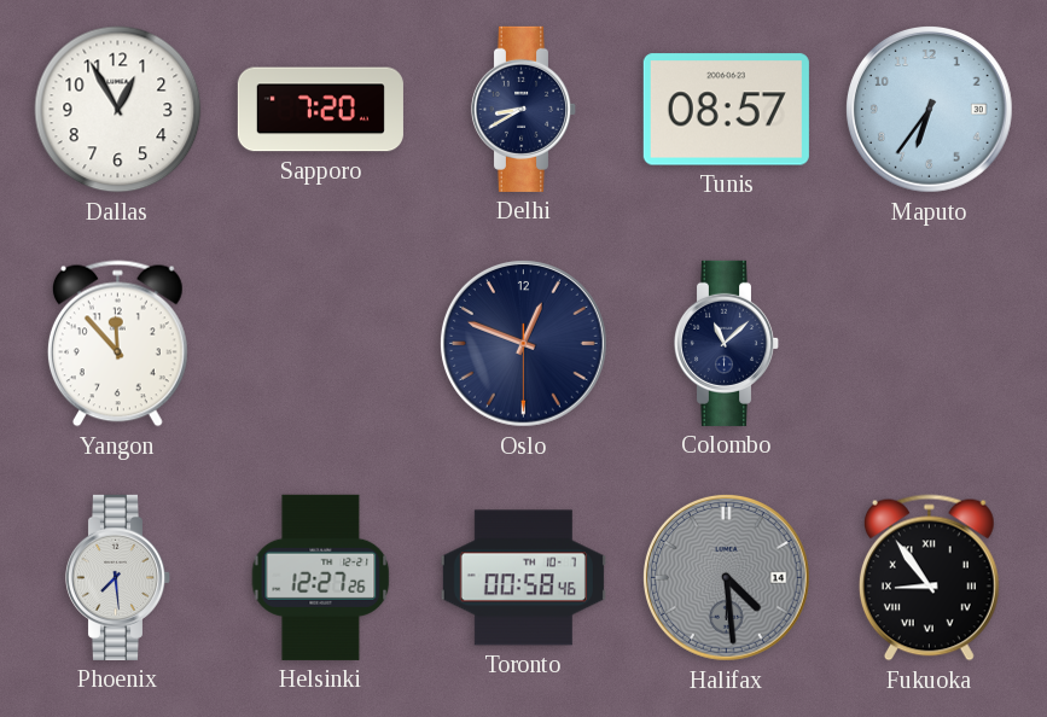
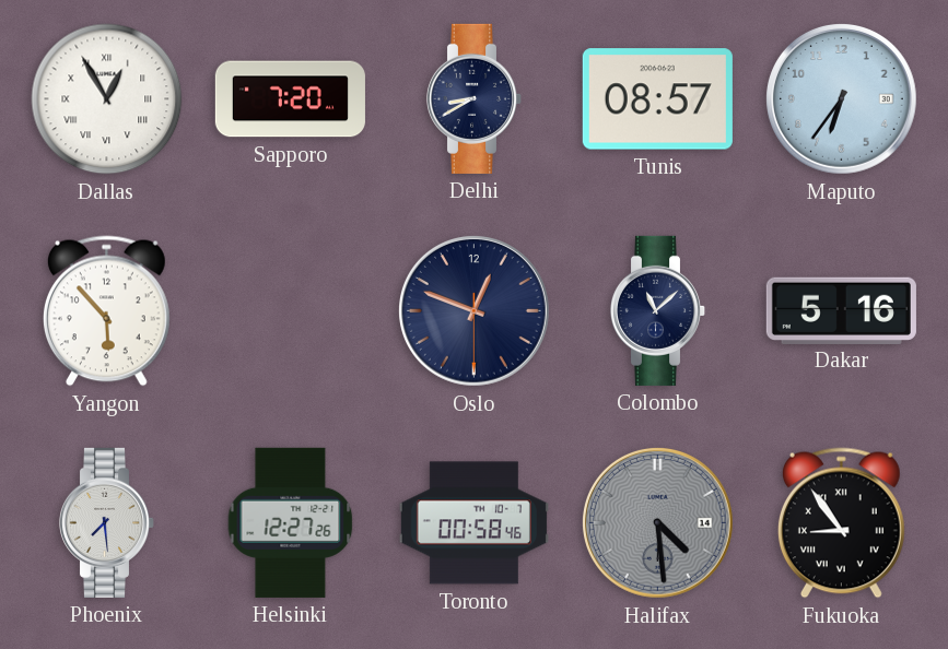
Dallas numerals: Arabic -> Roman (107, 99)
Yangon: 11:53 -> 5:53 (106, 311)
Dakar: none -> 5:16 (841, 310)
